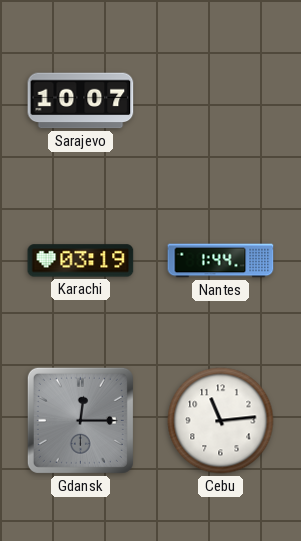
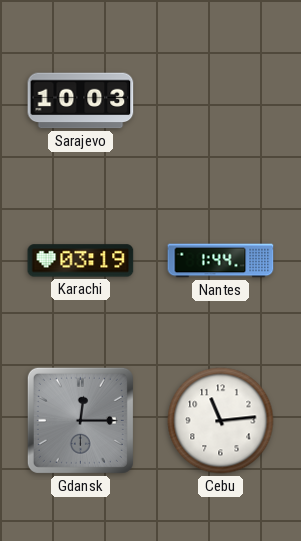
Sarajevo: 10:07 -> 10:03 (81, 101)
